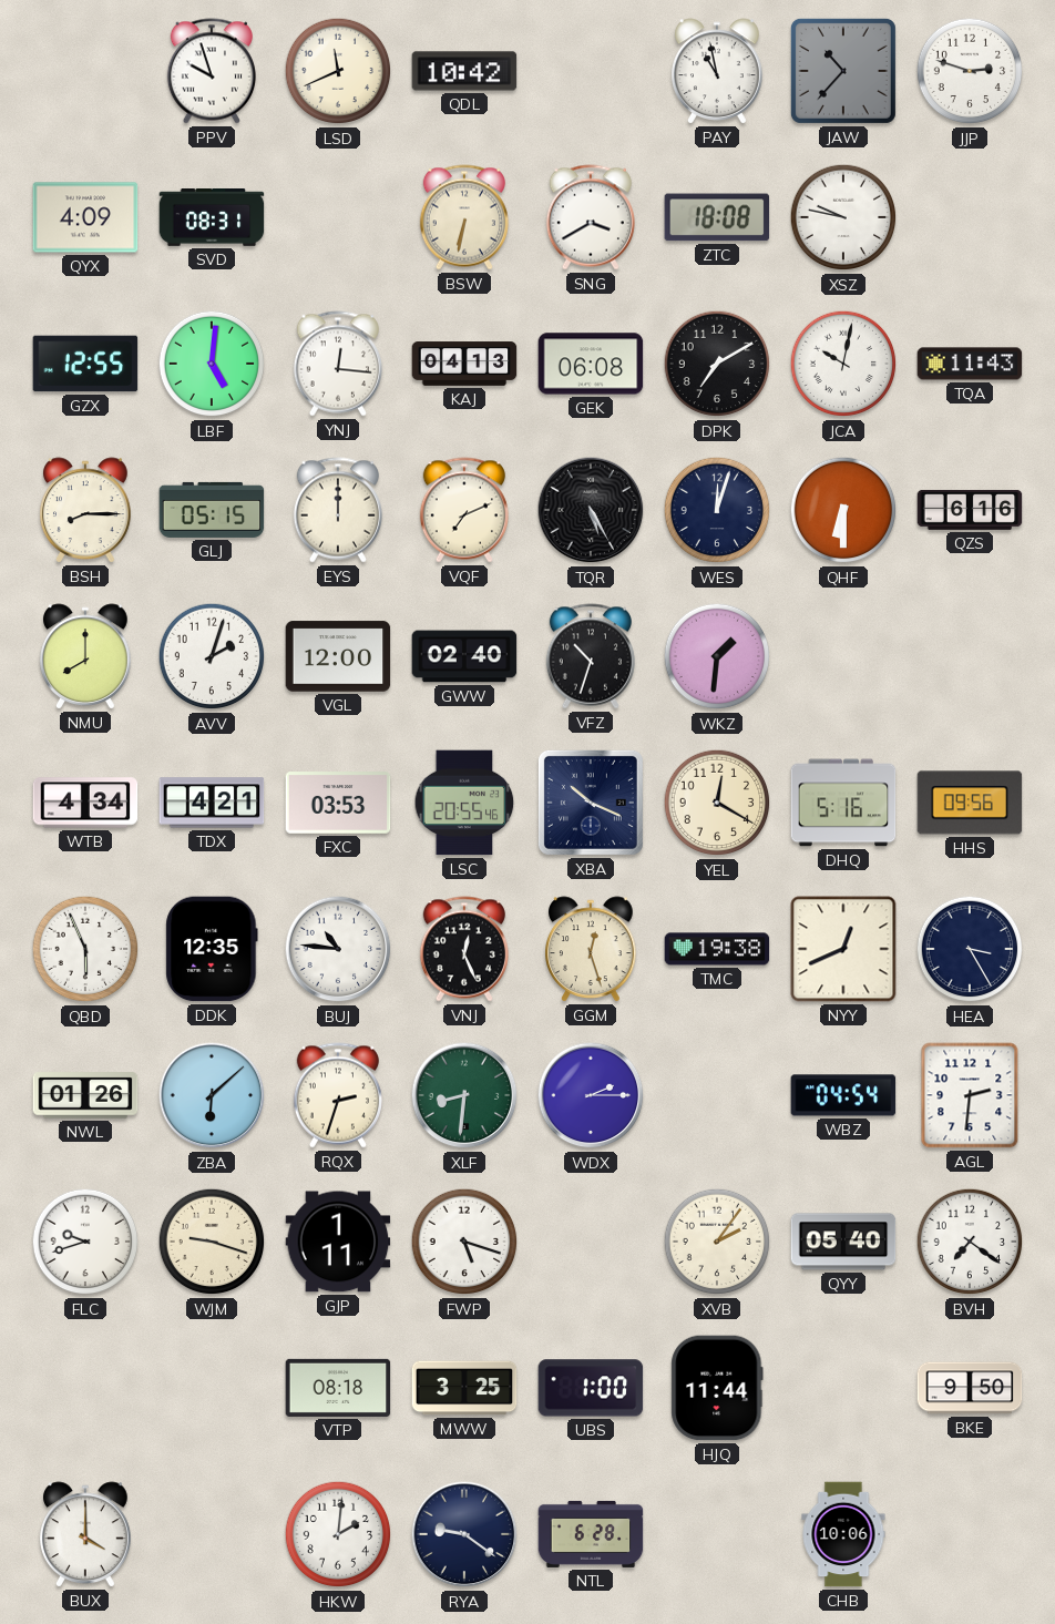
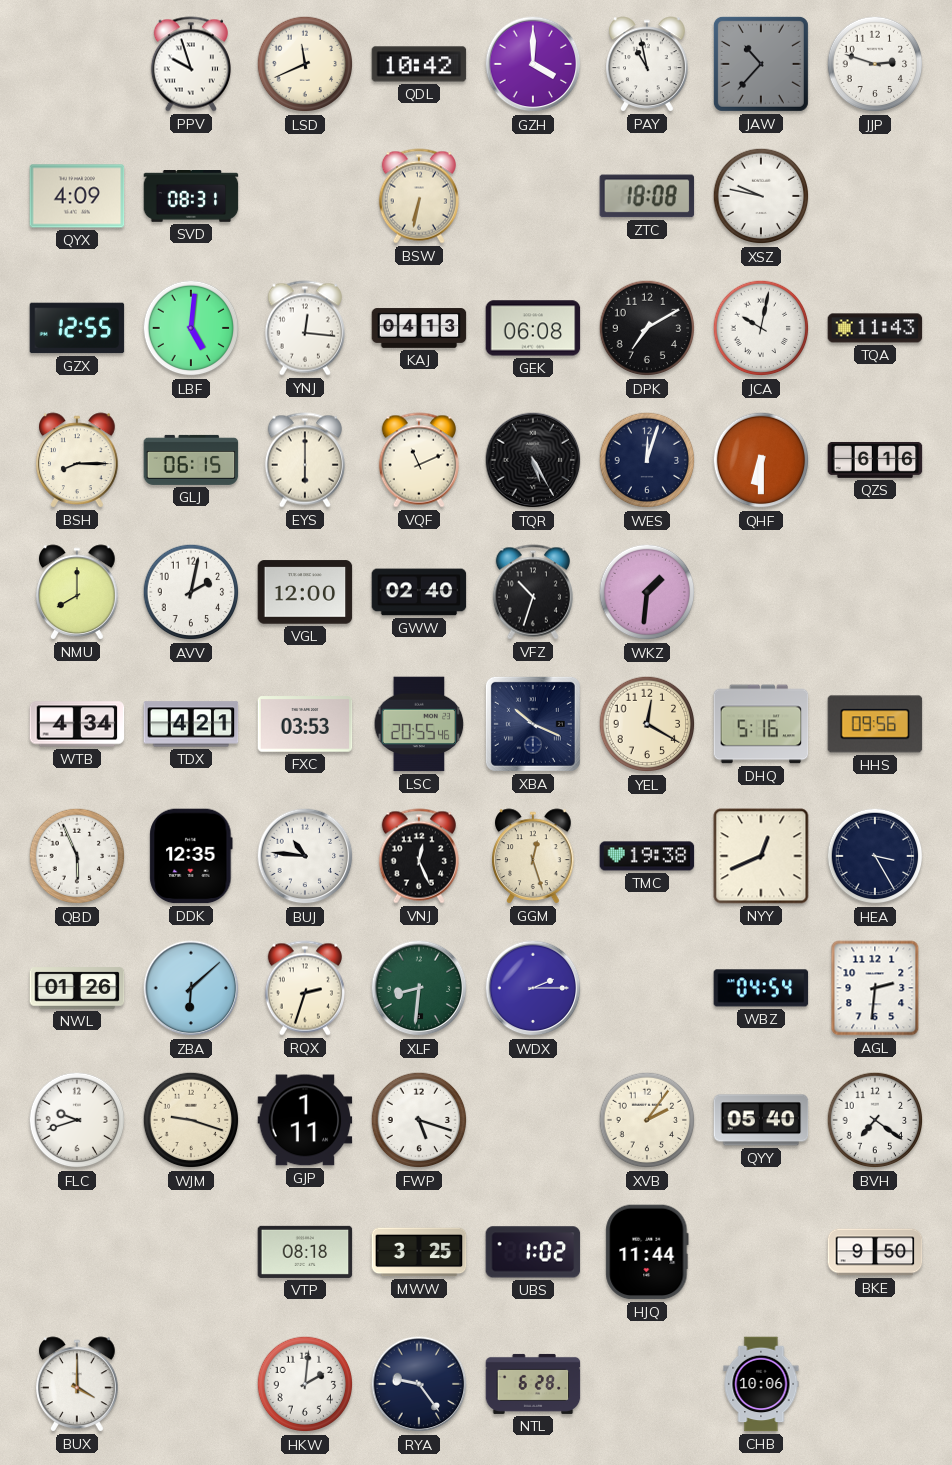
GZH: none -> 4:00 (533, 64)
SNG: 3:40 -> none (591, 217)
GLJ: 05:15 -> 06:15 (191, 460)
EYS: 12:00 -> 6:00 (305, 460)
VQF: 7:11 -> 11:11 (419, 460)
AVV: 2:03 -> 2:02 (191, 592)
UBS: 1:00 -> 1:02 (533, 1252)
RYA: 9:21 -> 9:24 (419, 1384)
